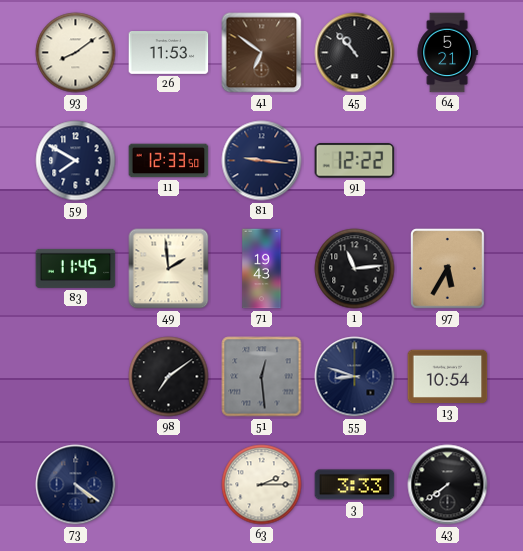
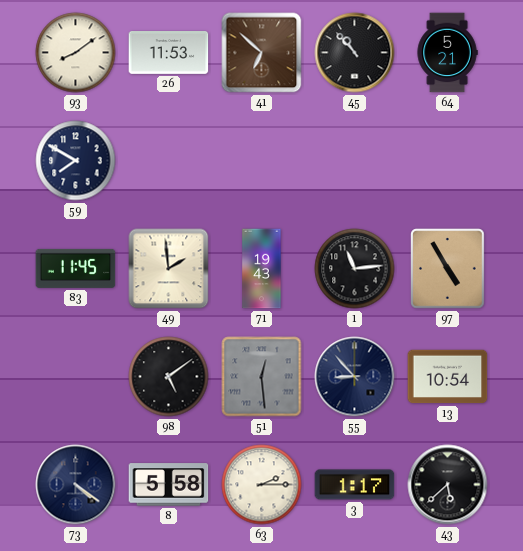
41: 6:51 -> 6:52 (262, 53)
11: 12:33 -> none (169, 161)
81: 9:16 -> none (262, 161)
91: 12:22 -> none (355, 161)
97: 5:35 -> 4:55 (448, 269)
98: 7:09 -> 5:09 (169, 377)
55: 8:48 -> 8:53 (355, 377)
8: none -> 5:58 (169, 485)
3: 3:33 -> 1:17 (355, 485)
43: 7:39 -> 5:38 (448, 485)
